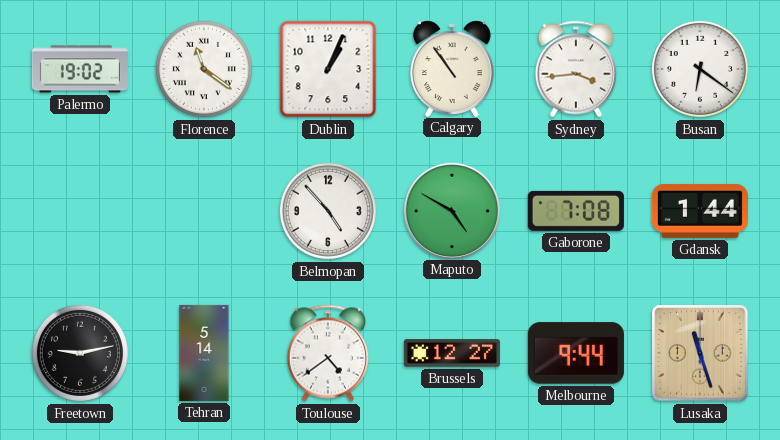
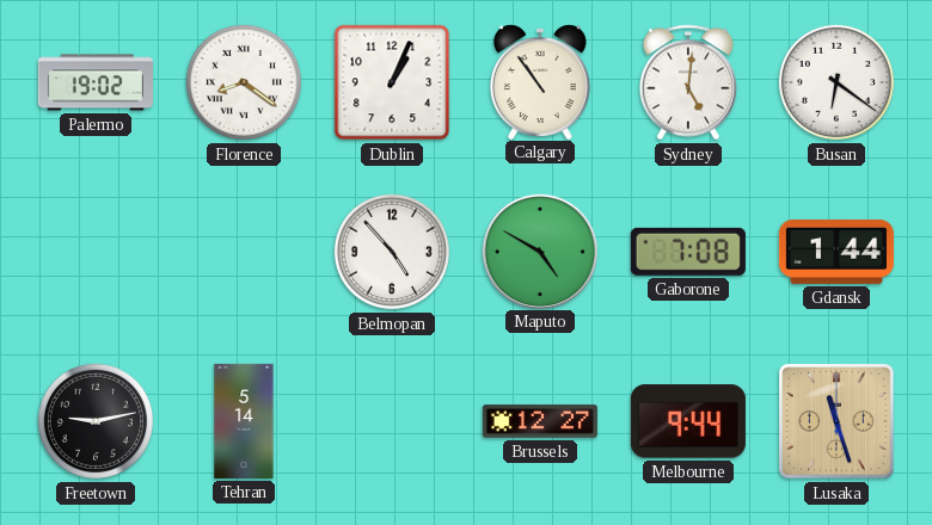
Florence: 11:21 -> 8:21 (244, 82)
Sydney: 3:44 -> 5:01 (687, 82)
Toulouse: 4:39 -> none (327, 353)
